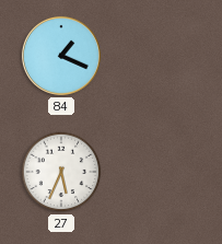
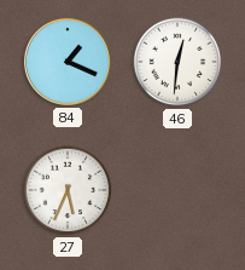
46: none -> 12:31 (177, 62)
